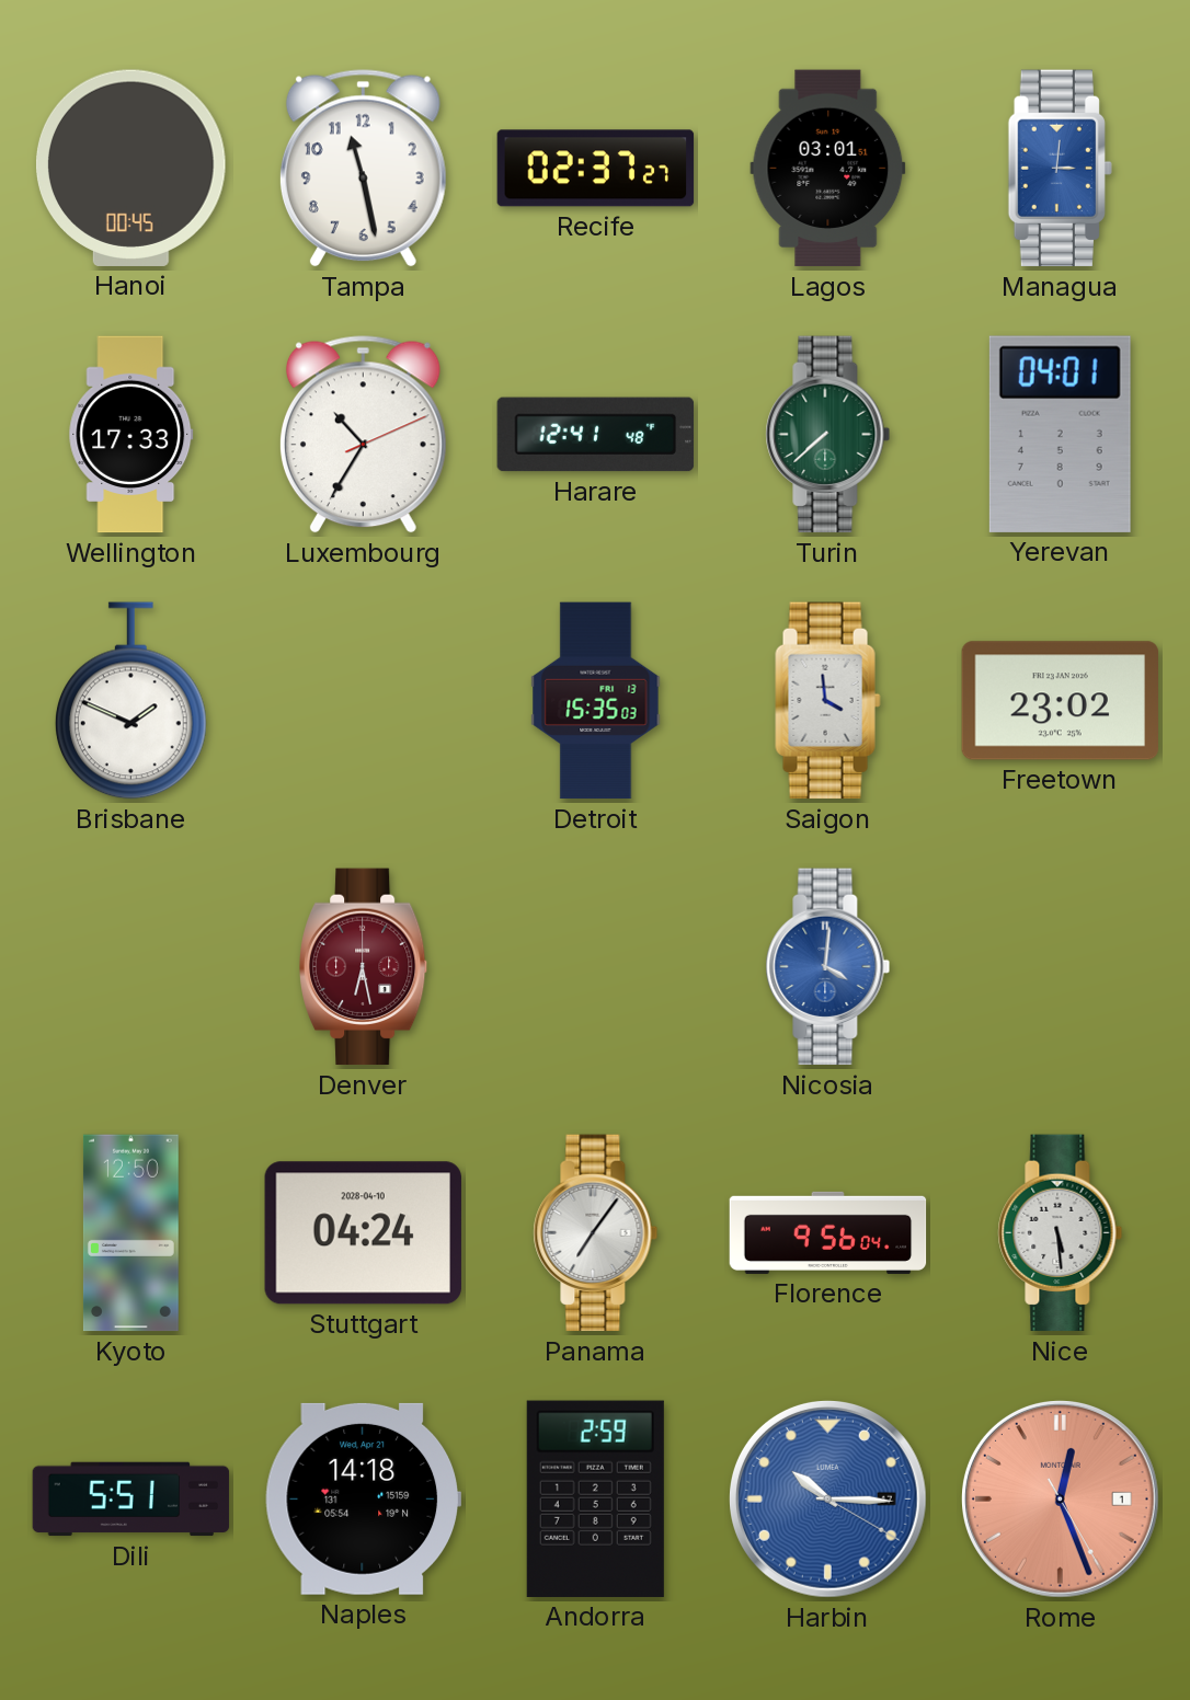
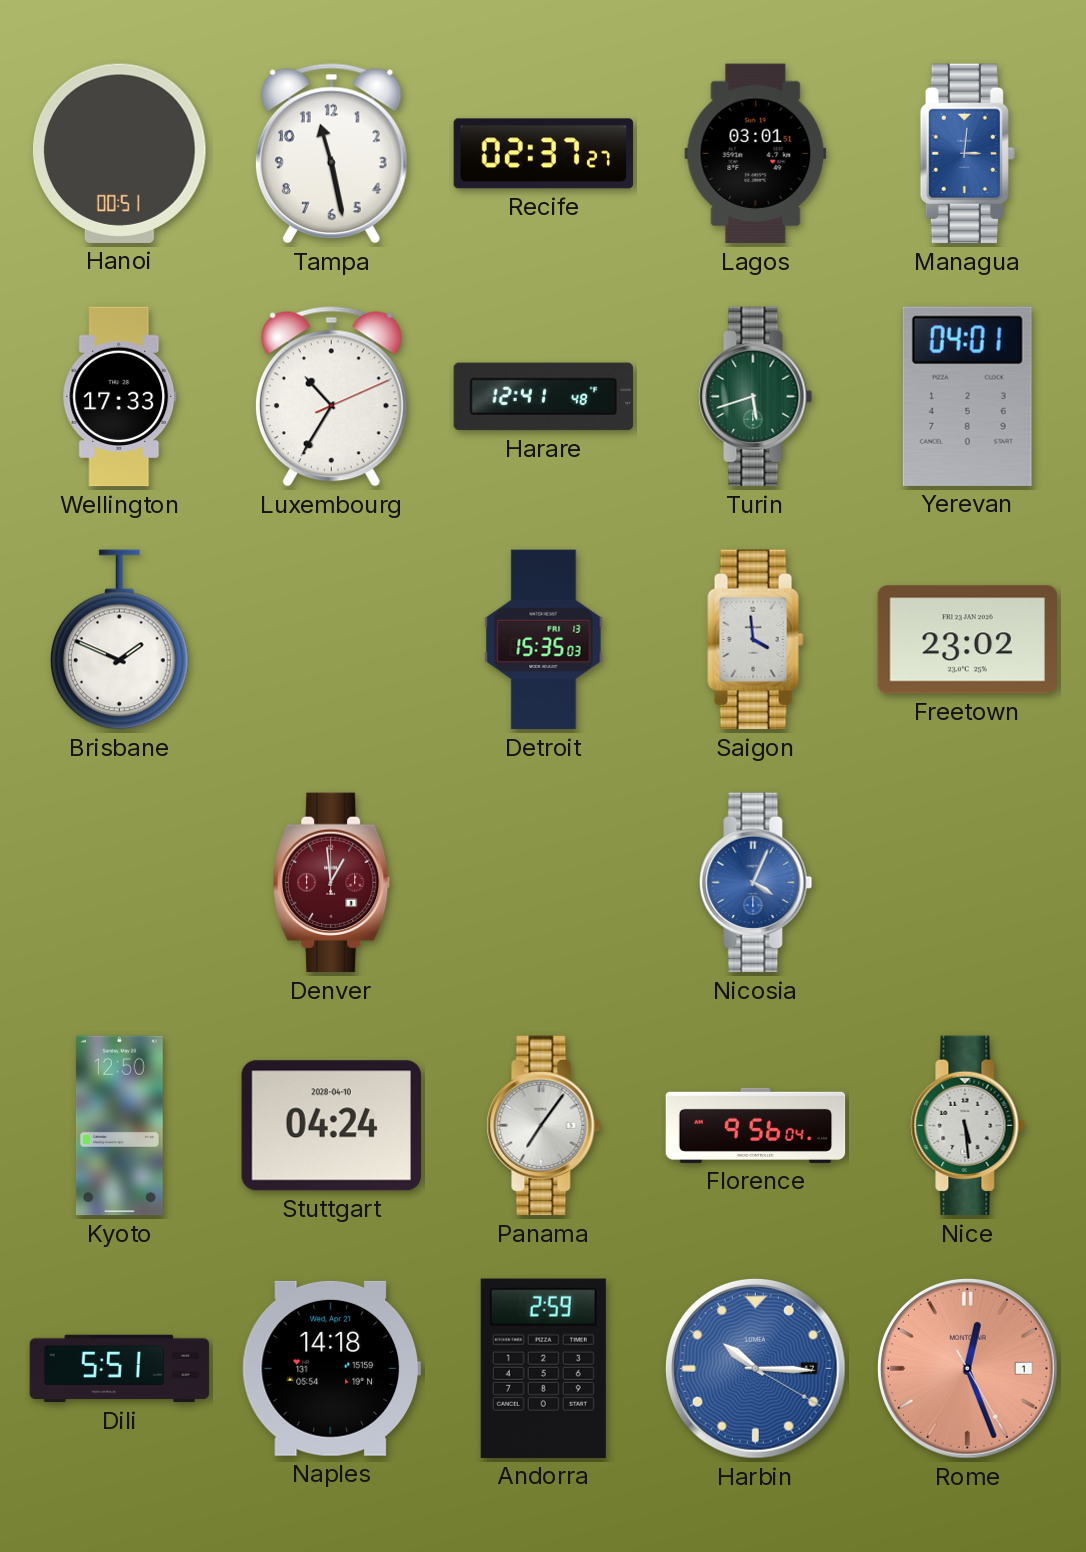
Hanoi: 00:45 -> 00:51 (119, 153)
Turin: 7:38 -> 5:42 (756, 397)
Denver: 6:28 -> 12:59 (333, 883)
Nicosia: 4:01 -> 4:04 (756, 883)
